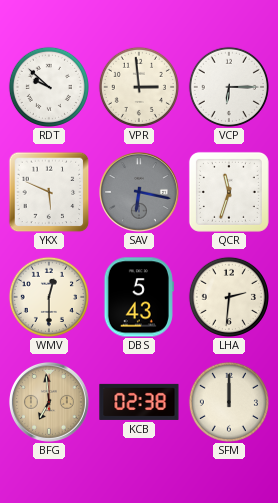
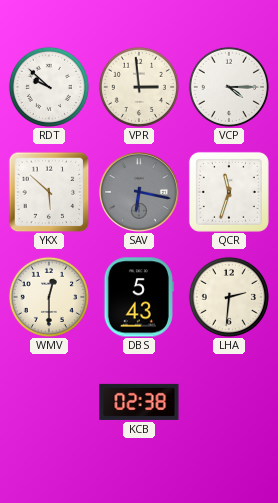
VCP: 6:15 -> 4:15 (229, 87)
YKX: 5:49 -> 5:52 (49, 192)
BFG: 6:59 -> none (49, 402)
SFM: 12:00 -> none (229, 402)
